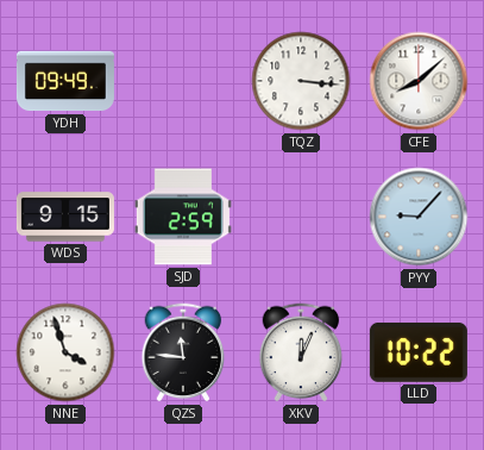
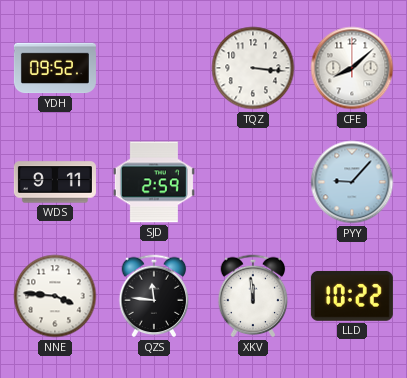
YDH: 09:49 -> 09:52 (55, 68)
WDS: 9:15 -> 9:11 (55, 182)
NNE: 3:57 -> 3:46 (55, 296)
XKV: 12:04 -> 11:59 (253, 296)
